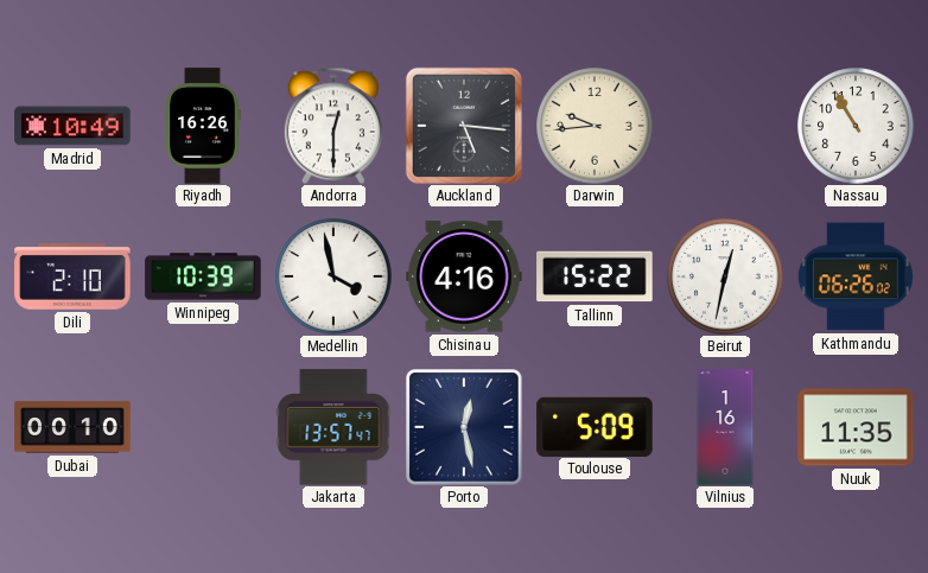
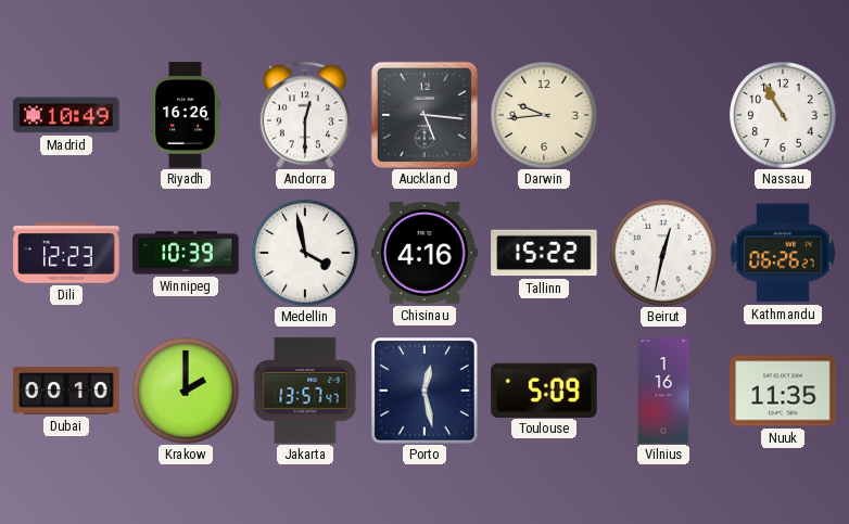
Dili: 2:10 -> 12:23 (66, 253)
Kathmandu: 06:26:02 -> 06:26:27 (783, 253)
Krakow: none -> 2:00 (186, 391)
